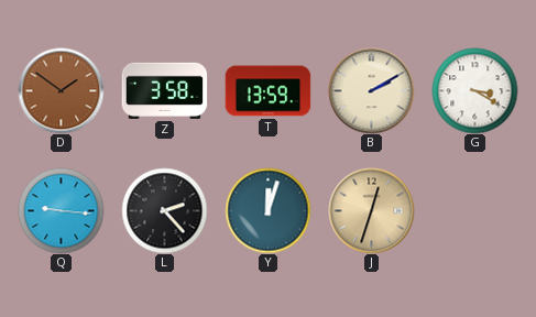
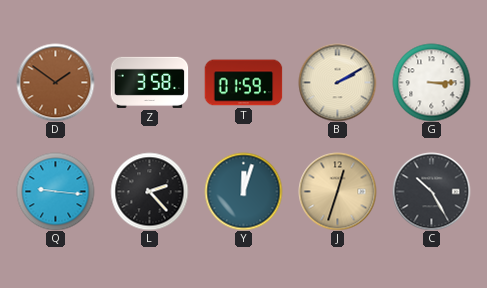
T: 13:59 -> 01:59 (243, 83)
G: 3:20 -> 3:15 (431, 82)
C: none -> 10:25 (431, 191)
